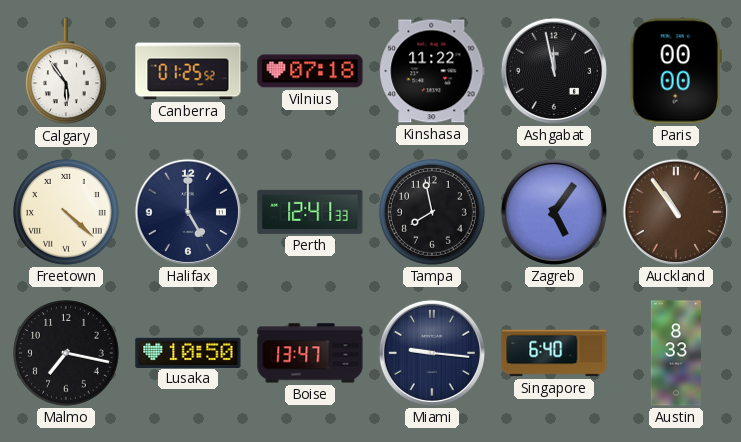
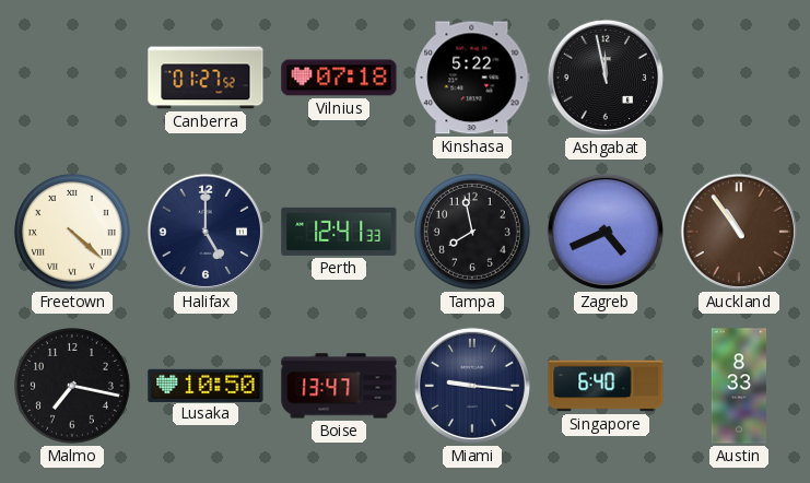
Calgary: 5:54 -> none (66, 72)
Canberra: 01:25 -> 01:27 (206, 78)
Kinshasa: 11:22 -> 5:22 (472, 78)
Paris: 00:00 -> none (676, 71)
Zagreb: 5:06 -> 4:41 (606, 232)
